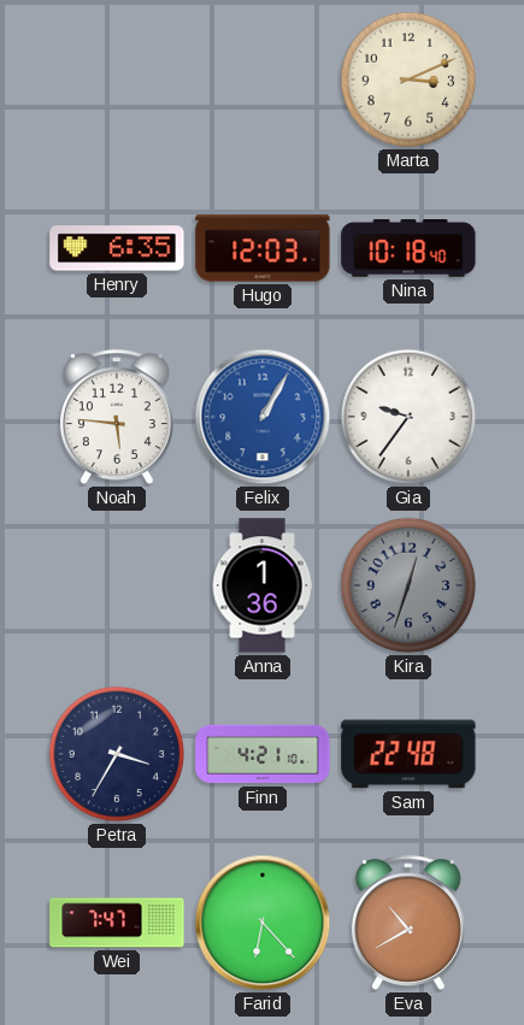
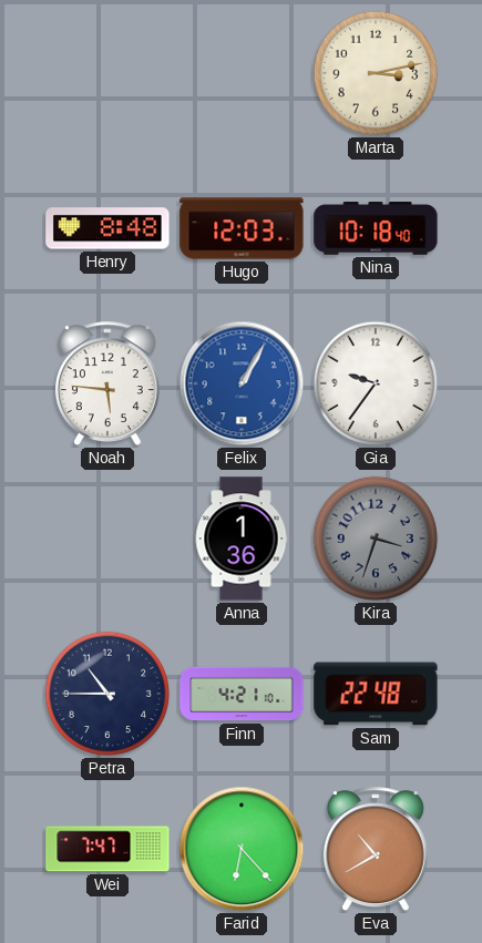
Marta: 3:11 -> 3:13 (376, 73)
Henry: 6:35 -> 8:48 (107, 228)
Kira: 12:33 -> 3:33 (376, 539)
Petra: 3:35 -> 10:45 (107, 694)
